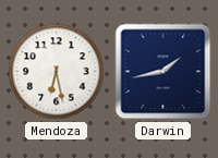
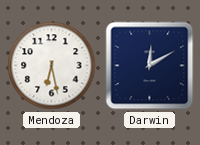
Darwin: 1:43 -> 12:10 (150, 66)
